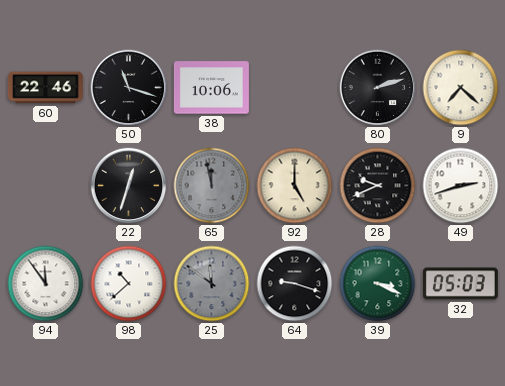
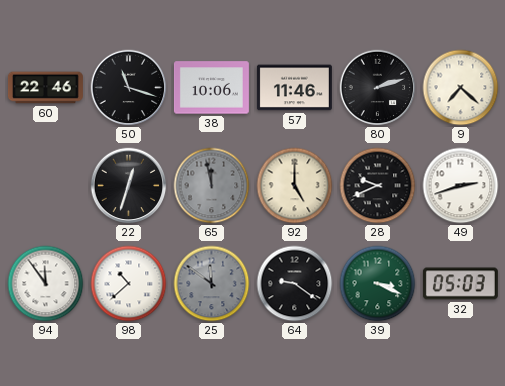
57: none -> 11:46 (294, 88)
64: 9:18 -> 9:21 (295, 284)
